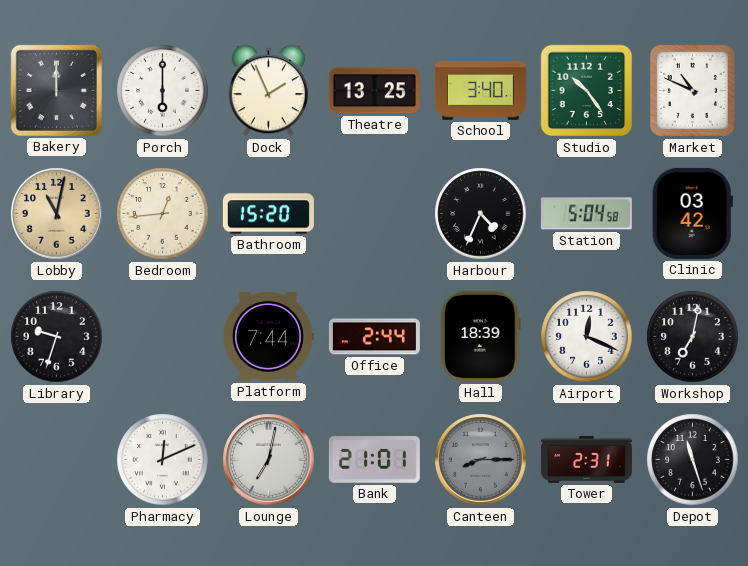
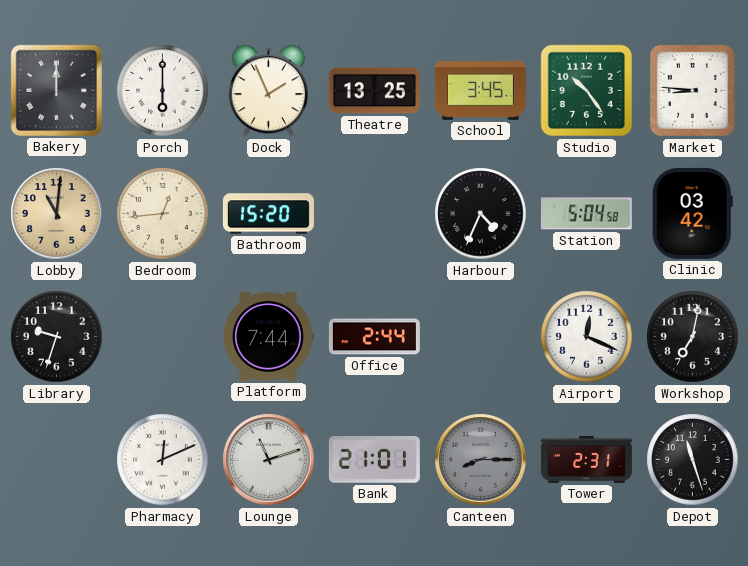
School: 3:40 -> 3:45 (480, 90)
Market: 10:49 -> 8:46 (692, 90)
Lobby: 11:02 -> 11:01 (57, 214)
Hall: 18:39 -> none (481, 336)
Lounge: 7:02 -> 11:12 (269, 460)
